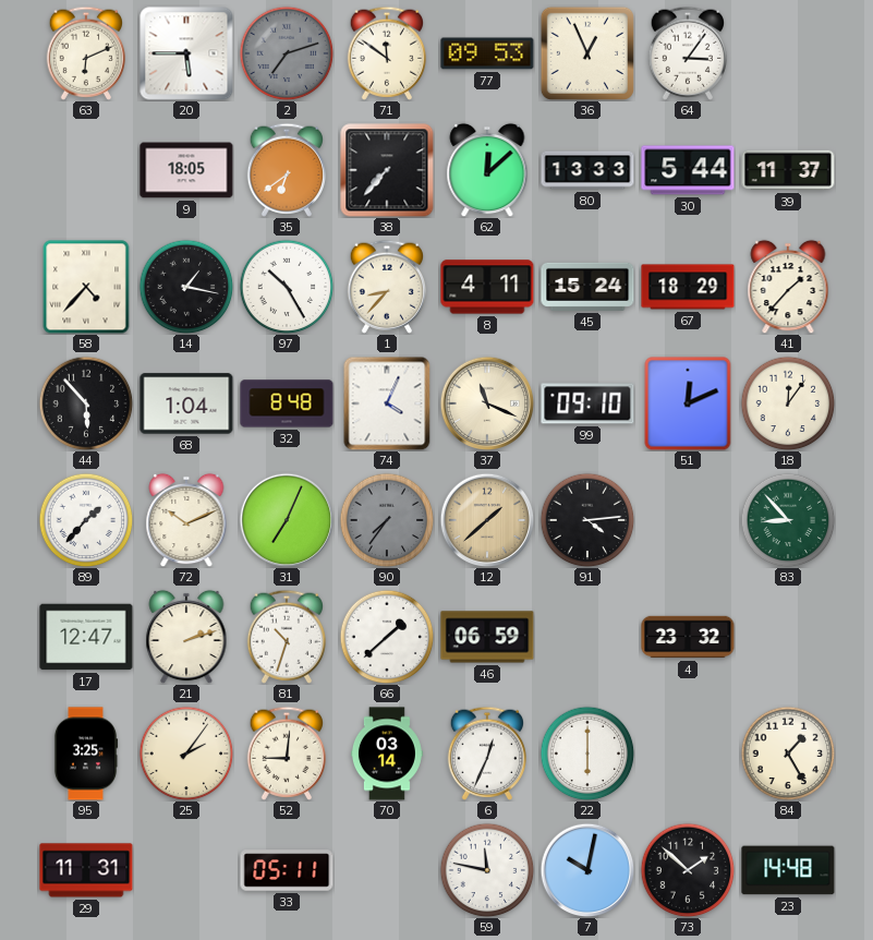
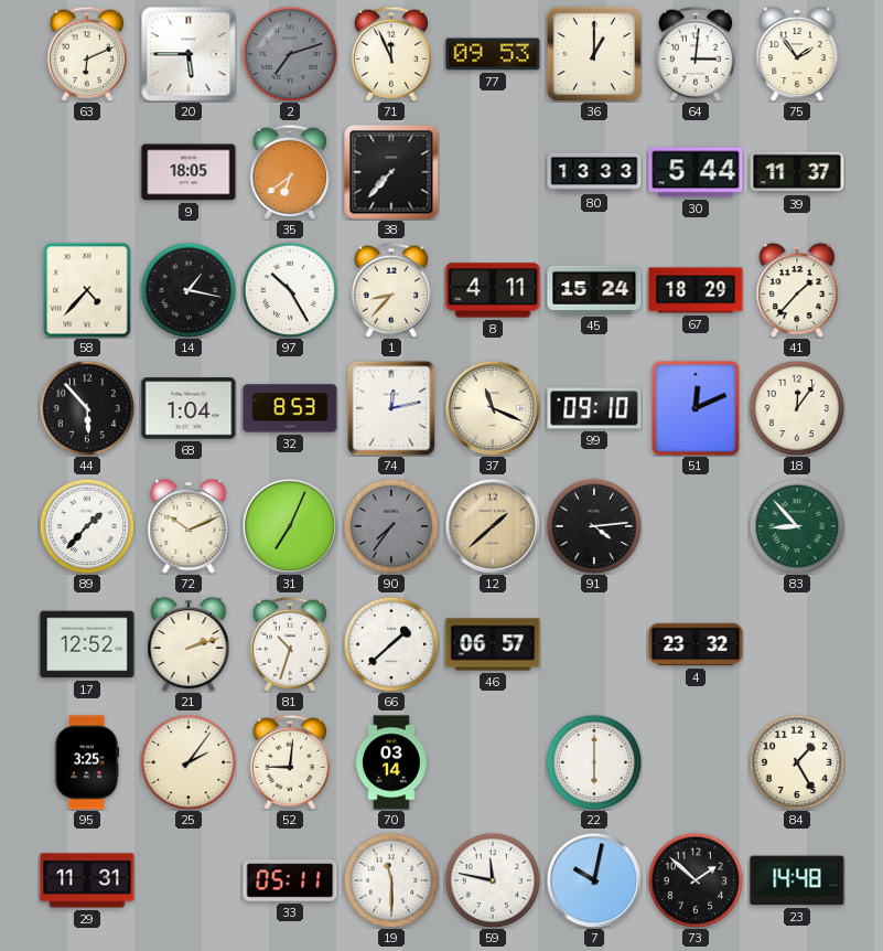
71: 11:51 -> 11:56 (390, 54)
36: 12:56 -> 1:00 (594, 54)
64: 3:06 -> 3:01 (694, 54)
75: none -> 1:54 (797, 54)
62: 12:08 -> none (487, 170)
32: 8:48 -> 8:53 (290, 408)
74: 4:04 -> 12:13 (391, 408)
17: 12:47 -> 12:52 (87, 644)
46: 06:59 -> 06:57 (493, 644)
6: 12:34 -> none (486, 754)
19: none -> 11:30 (391, 880)
